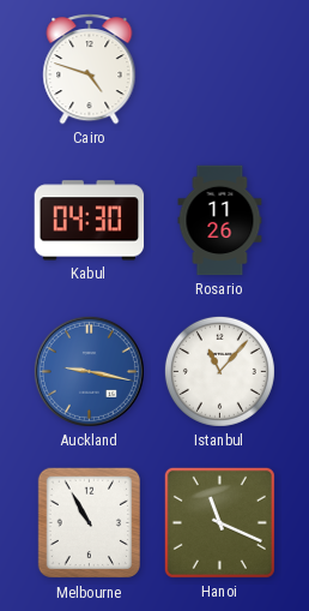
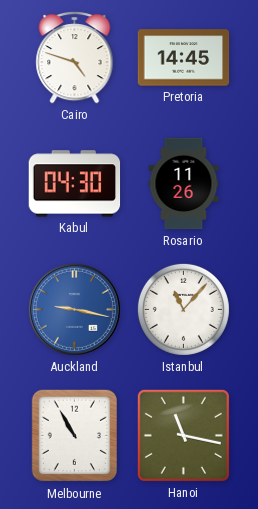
Pretoria: none -> 14:45 (184, 58)
Hanoi: 11:19 -> 11:17 (183, 435)
